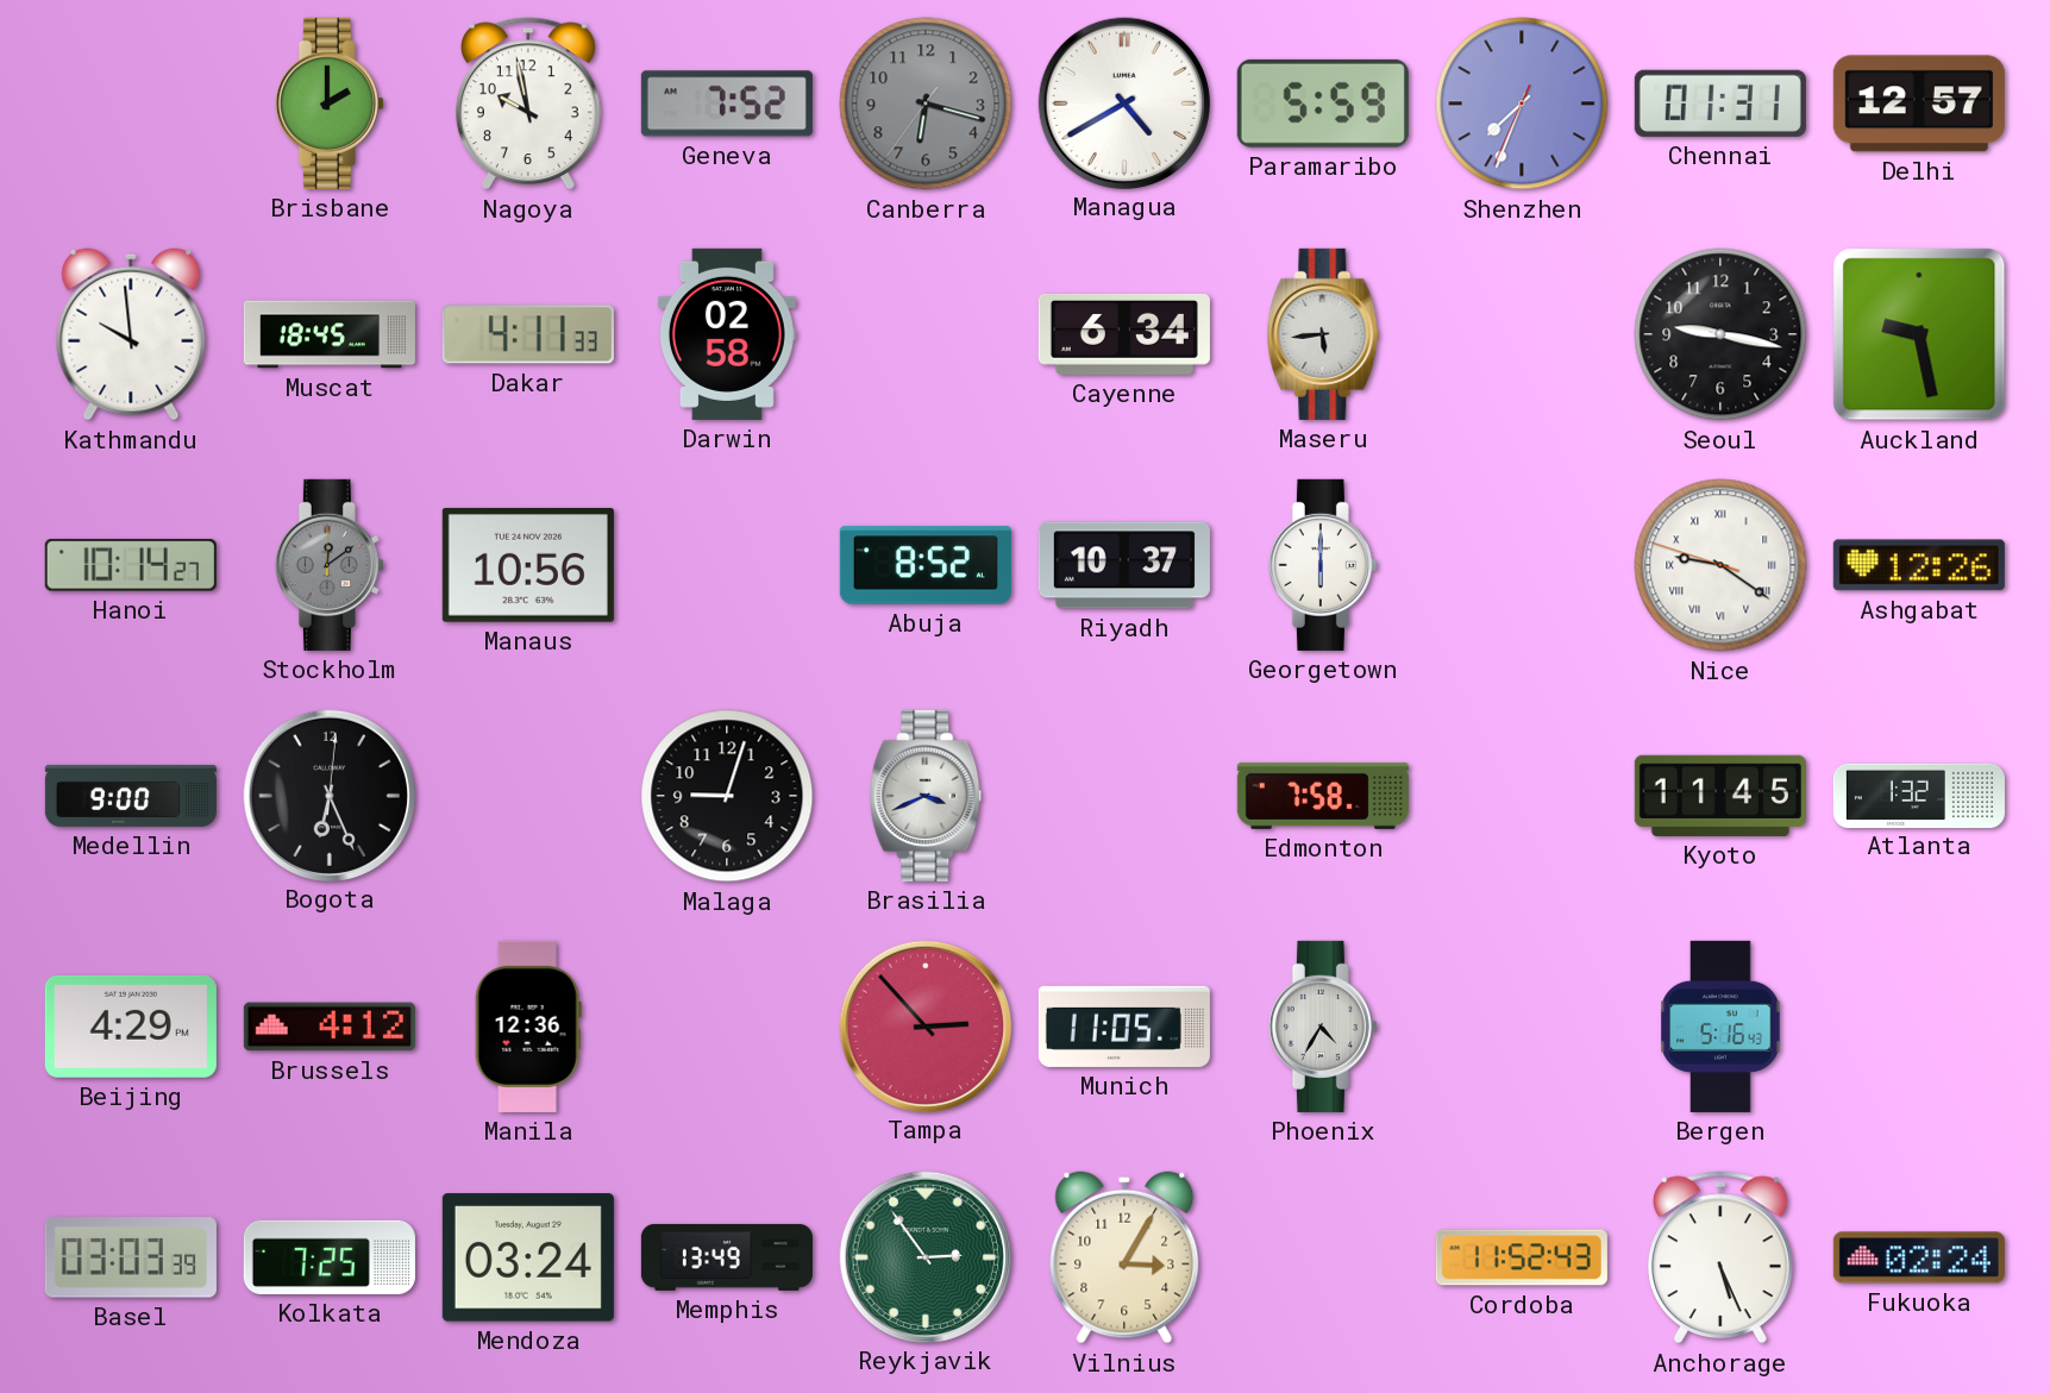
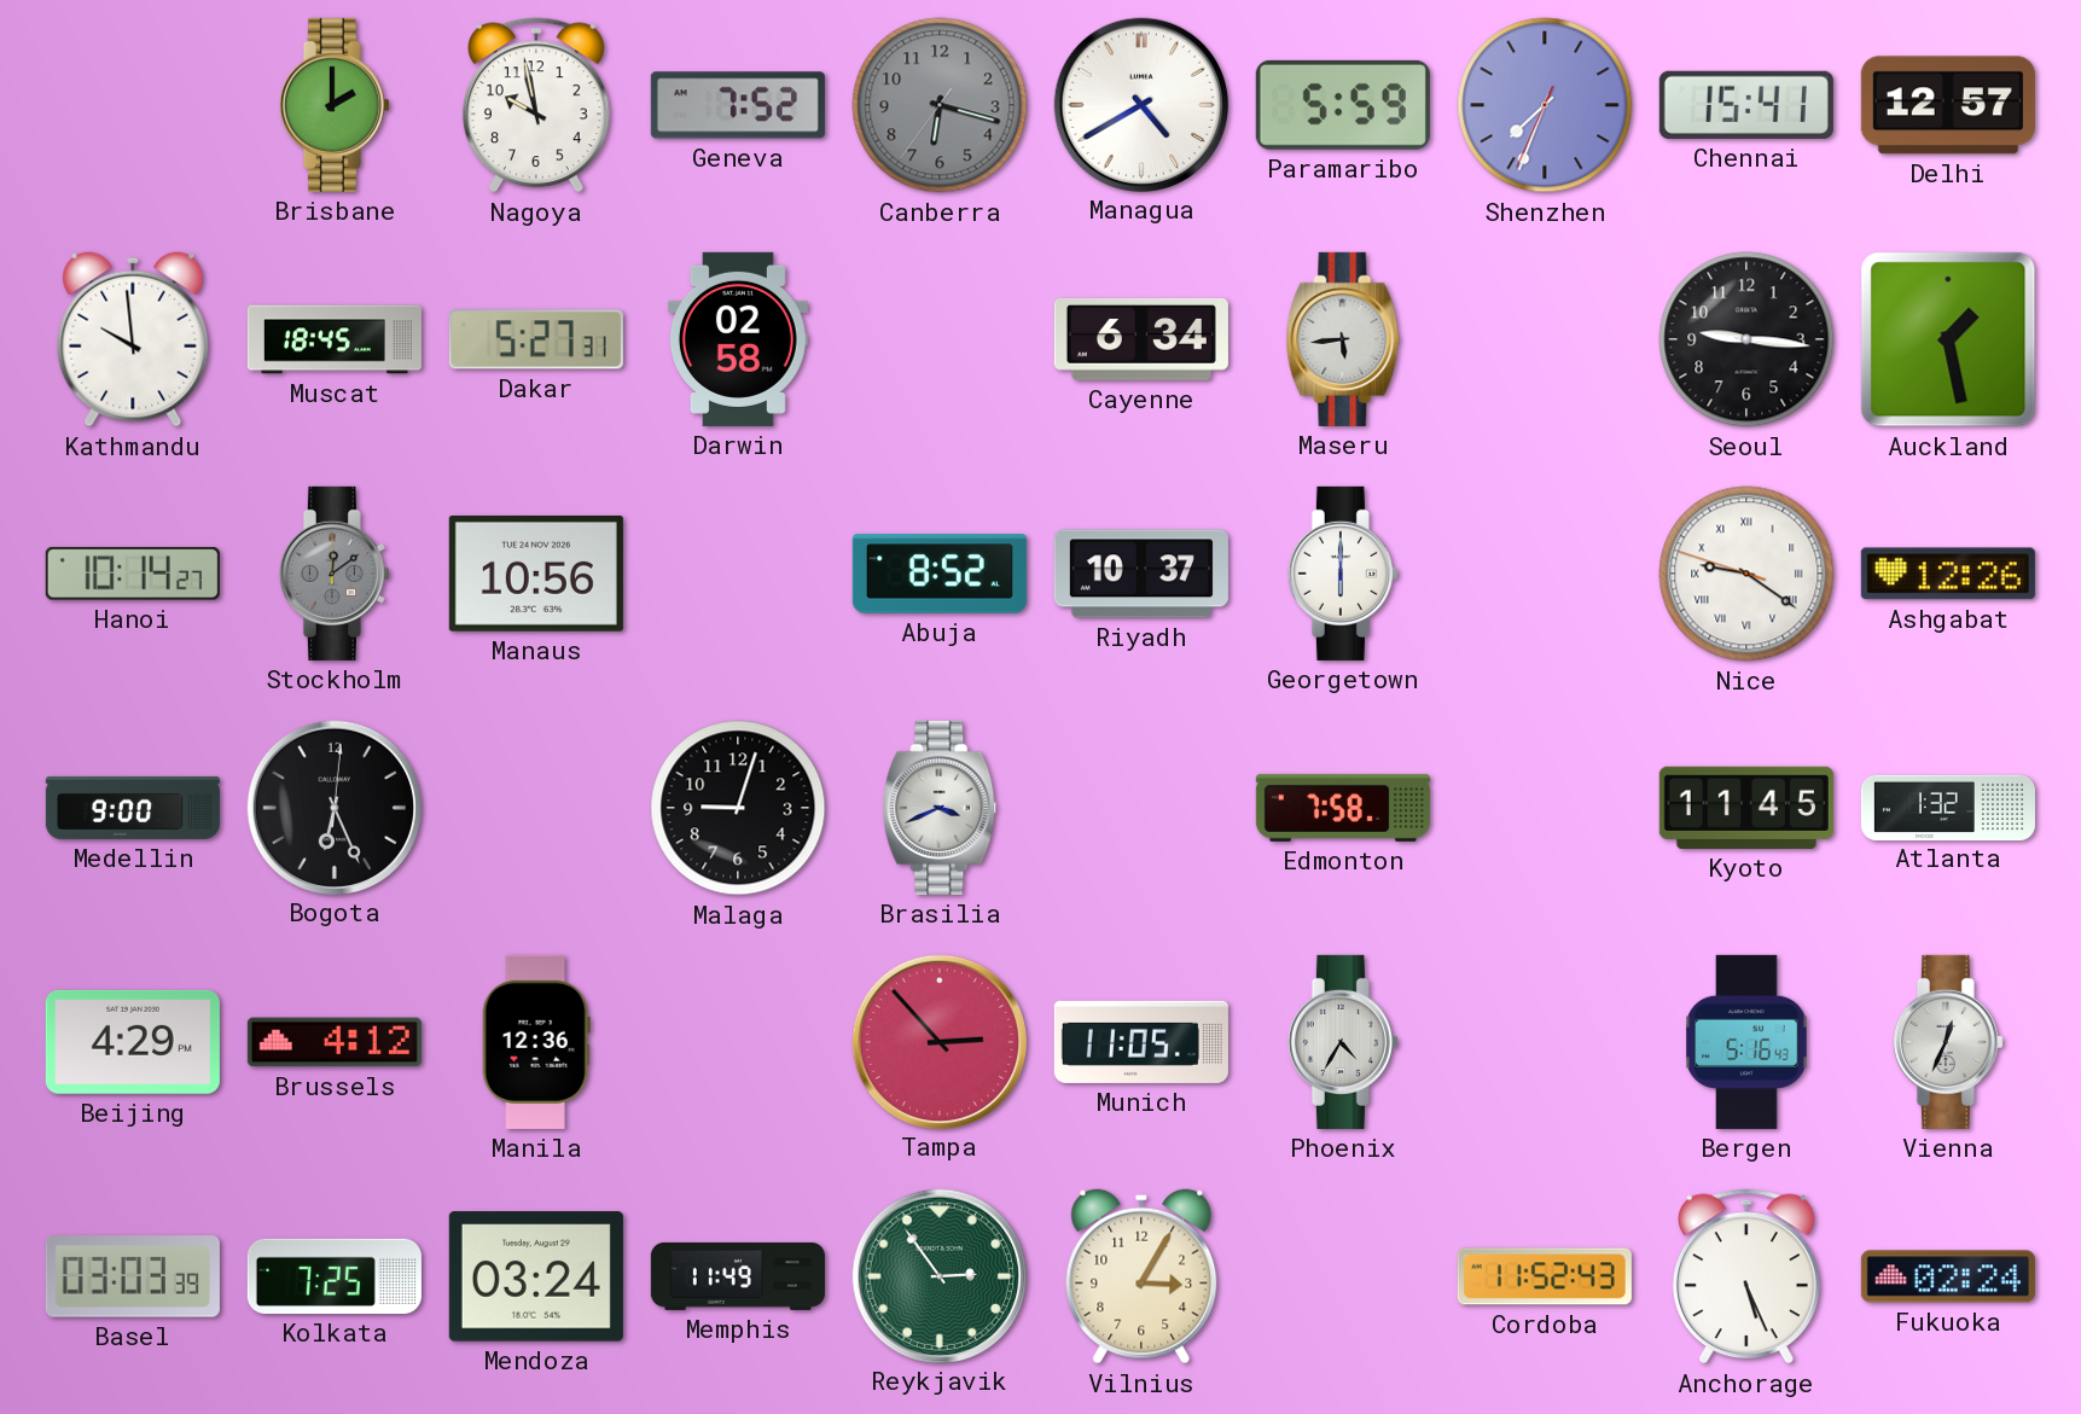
Chennai: 01:31 -> 15:41 (1746, 105)
Dakar: 4:11 -> 5:27 (536, 339)
Seoul: 9:17 -> 9:16 (1746, 339)
Auckland: 9:28 -> 1:28 (1948, 339)
Vienna: none -> 12:34 (1948, 1042)
Memphis: 13:49 -> 11:49 (738, 1276)
